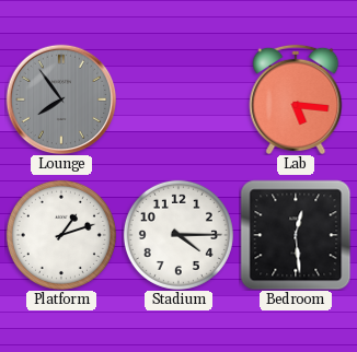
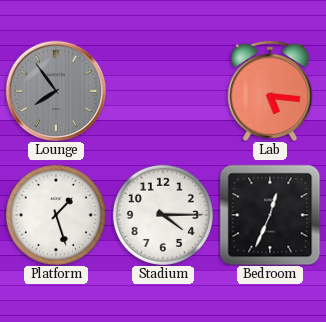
Platform: 1:12 -> 1:27 (56, 215)
Bedroom: 12:29 -> 12:34 (270, 215)
